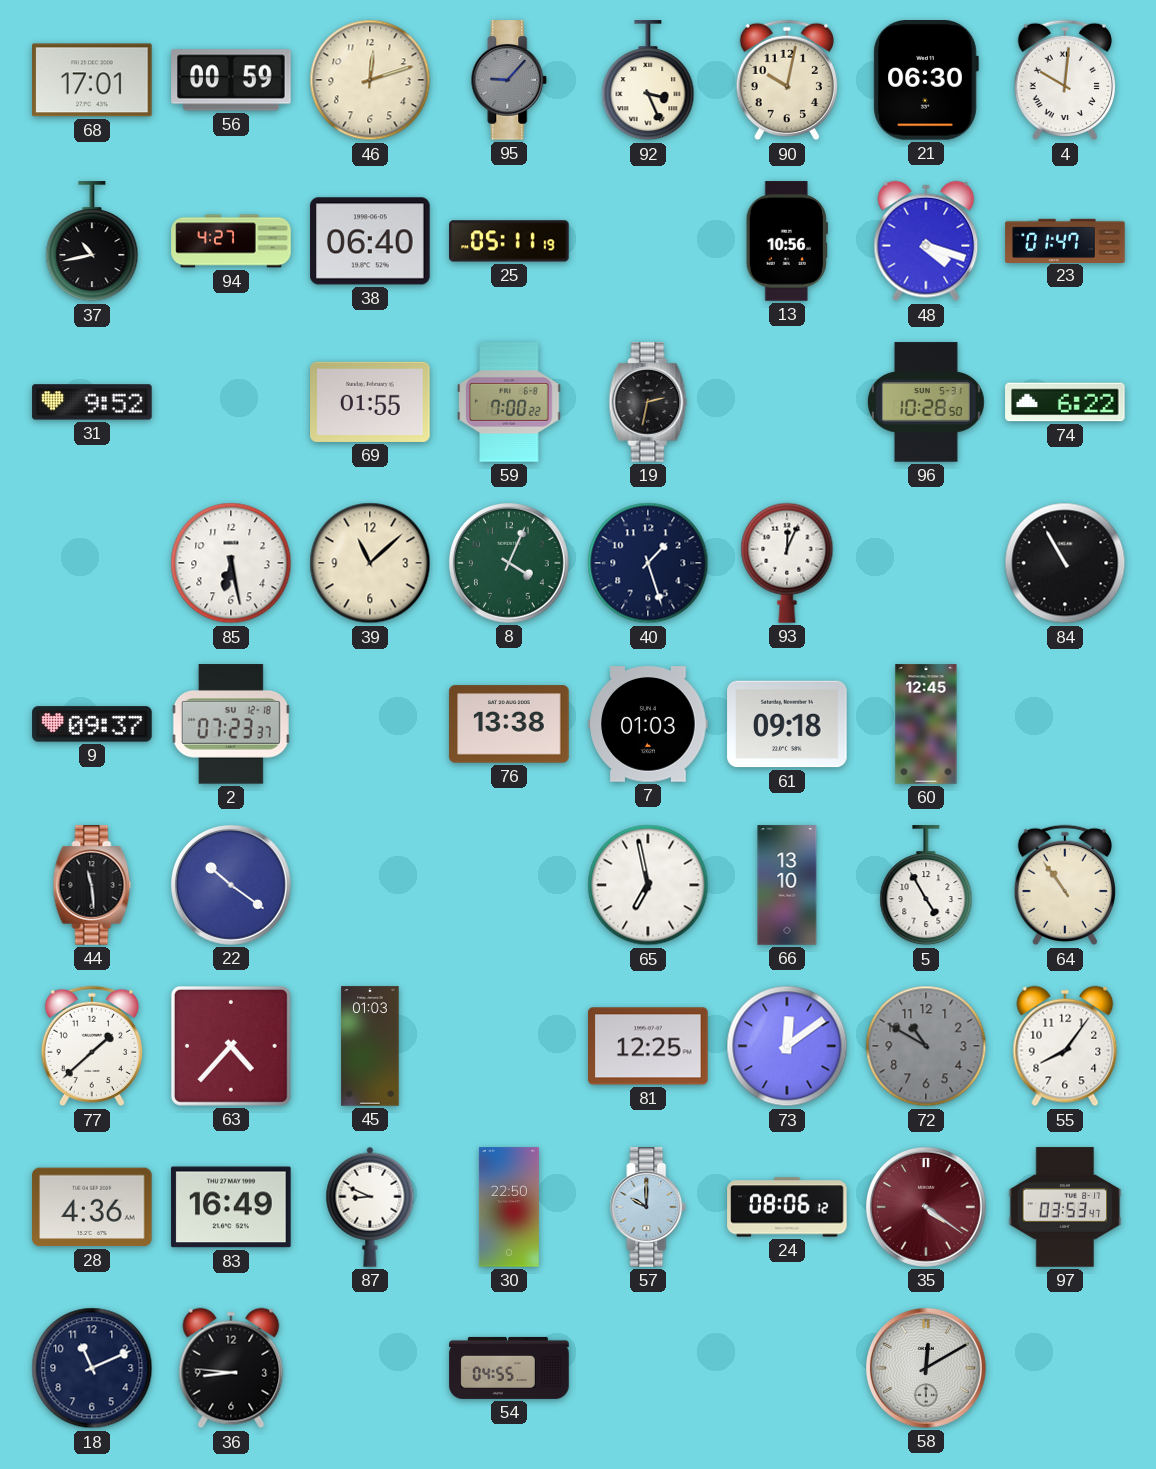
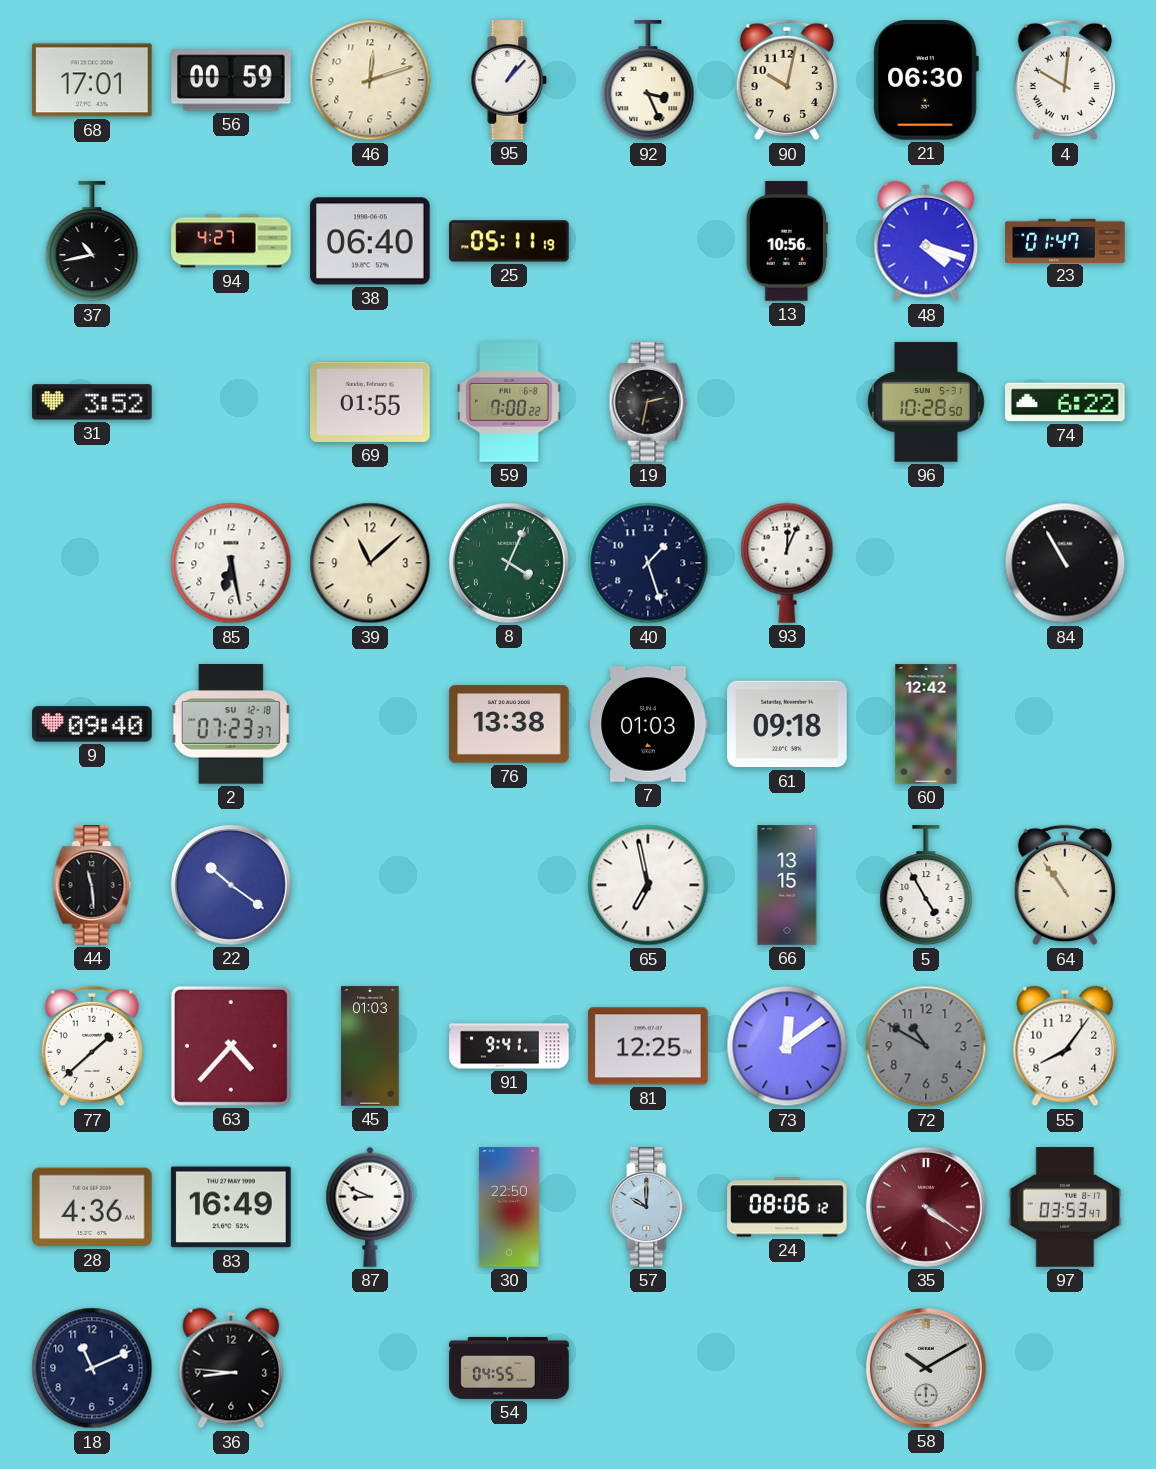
95: 9:07 -> 1:07 (509, 80)
95 dial: grey -> white (509, 80)
31: 9:52 -> 3:52 (92, 402)
9: 09:37 -> 09:40 (92, 724)
60: 12:45 -> 12:42 (926, 724)
66: 13:10 -> 13:15 (787, 885)
91: none -> 9:41 (509, 1046)
58: 12:10 -> 10:10 (926, 1368)
